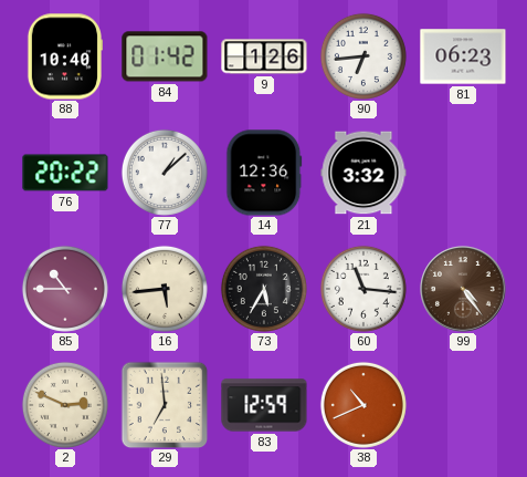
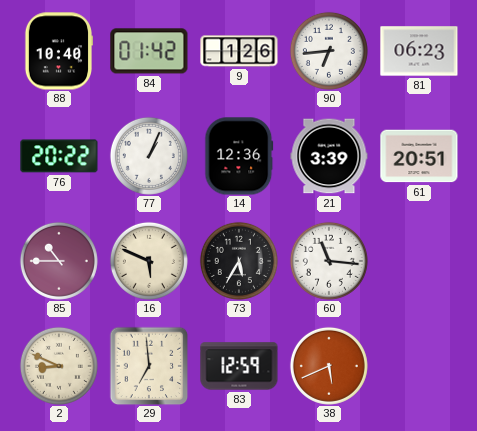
77: 1:08 -> 1:04 (149, 156)
21: 3:32 -> 3:39 (329, 156)
61: none -> 20:51 (419, 156)
16: 5:44 -> 5:49 (149, 261)
99: 4:24 -> none (463, 289)
2: 2:49 -> 8:49 (59, 366)
38: 10:41 -> 5:41 (329, 366)
